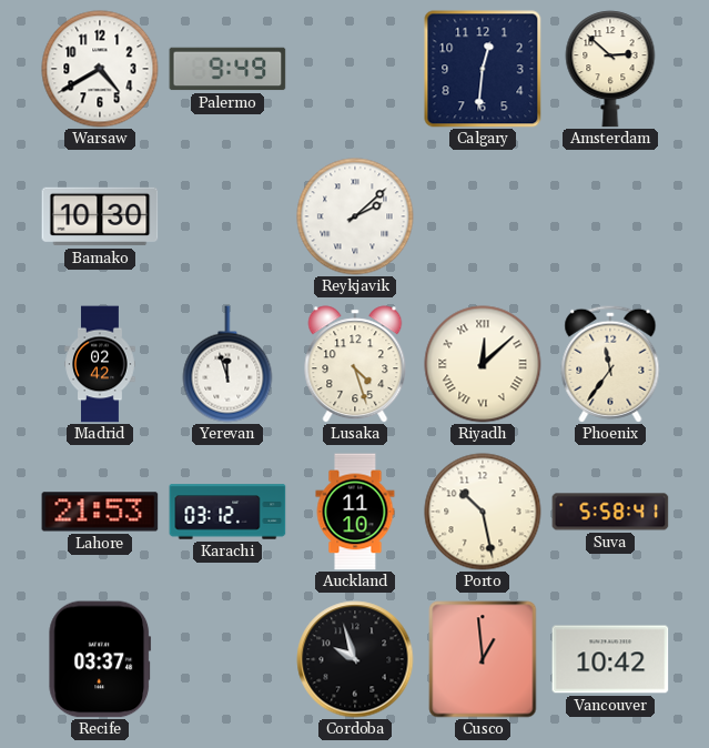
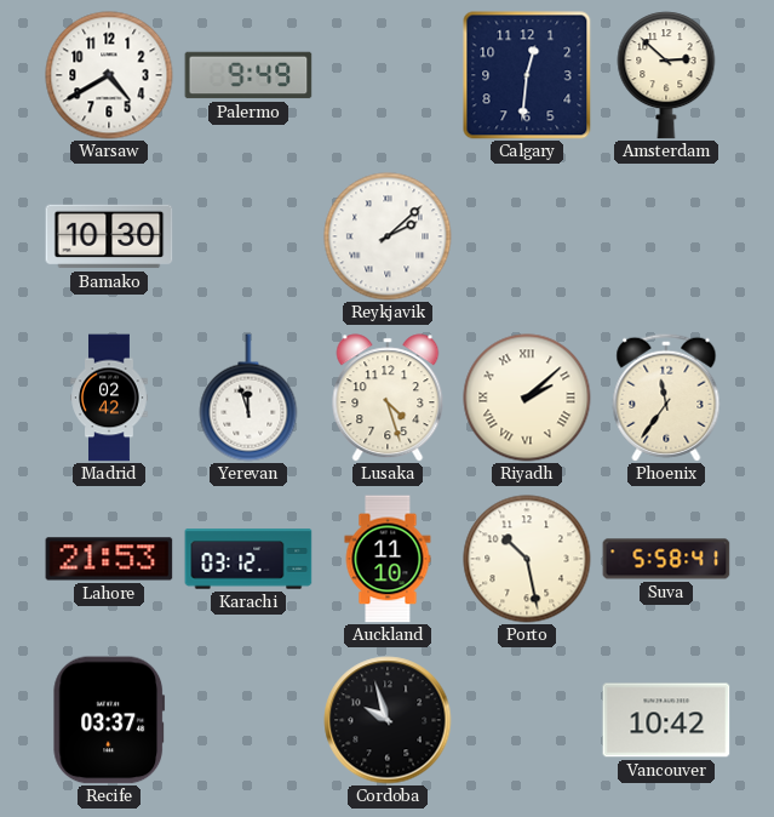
Riyadh: 12:08 -> 2:08 (527, 398)
Cusco: 12:59 -> none (483, 659)
